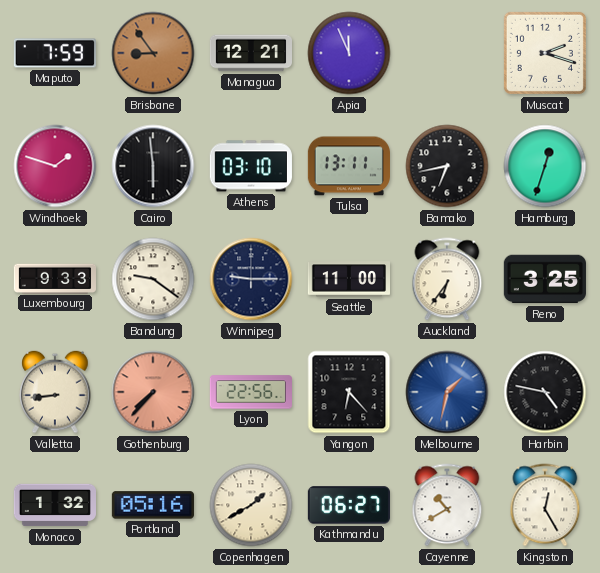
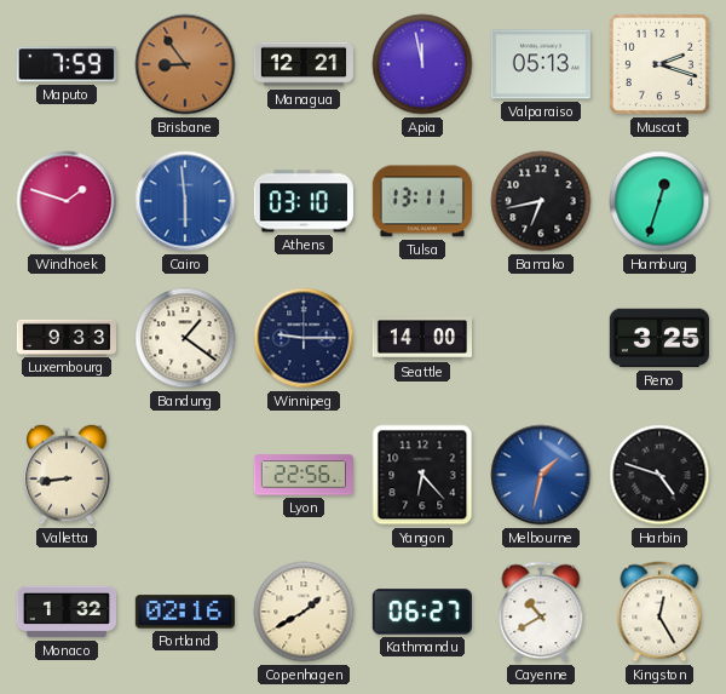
Apia: 11:56 -> 11:58 (422, 64)
Valparaiso: none -> 05:13 (541, 64)
Cairo dial: black -> blue (185, 201)
Bandung: 9:21 -> 1:21 (185, 338)
Seattle: 11:00 -> 14:00 (421, 338)
Auckland: 6:36 -> none (447, 279)
Gothenburg: 7:37 -> none (153, 392)
Harbin: 4:47 -> 4:48 (659, 475)
Portland: 05:16 -> 02:16 (185, 612)
